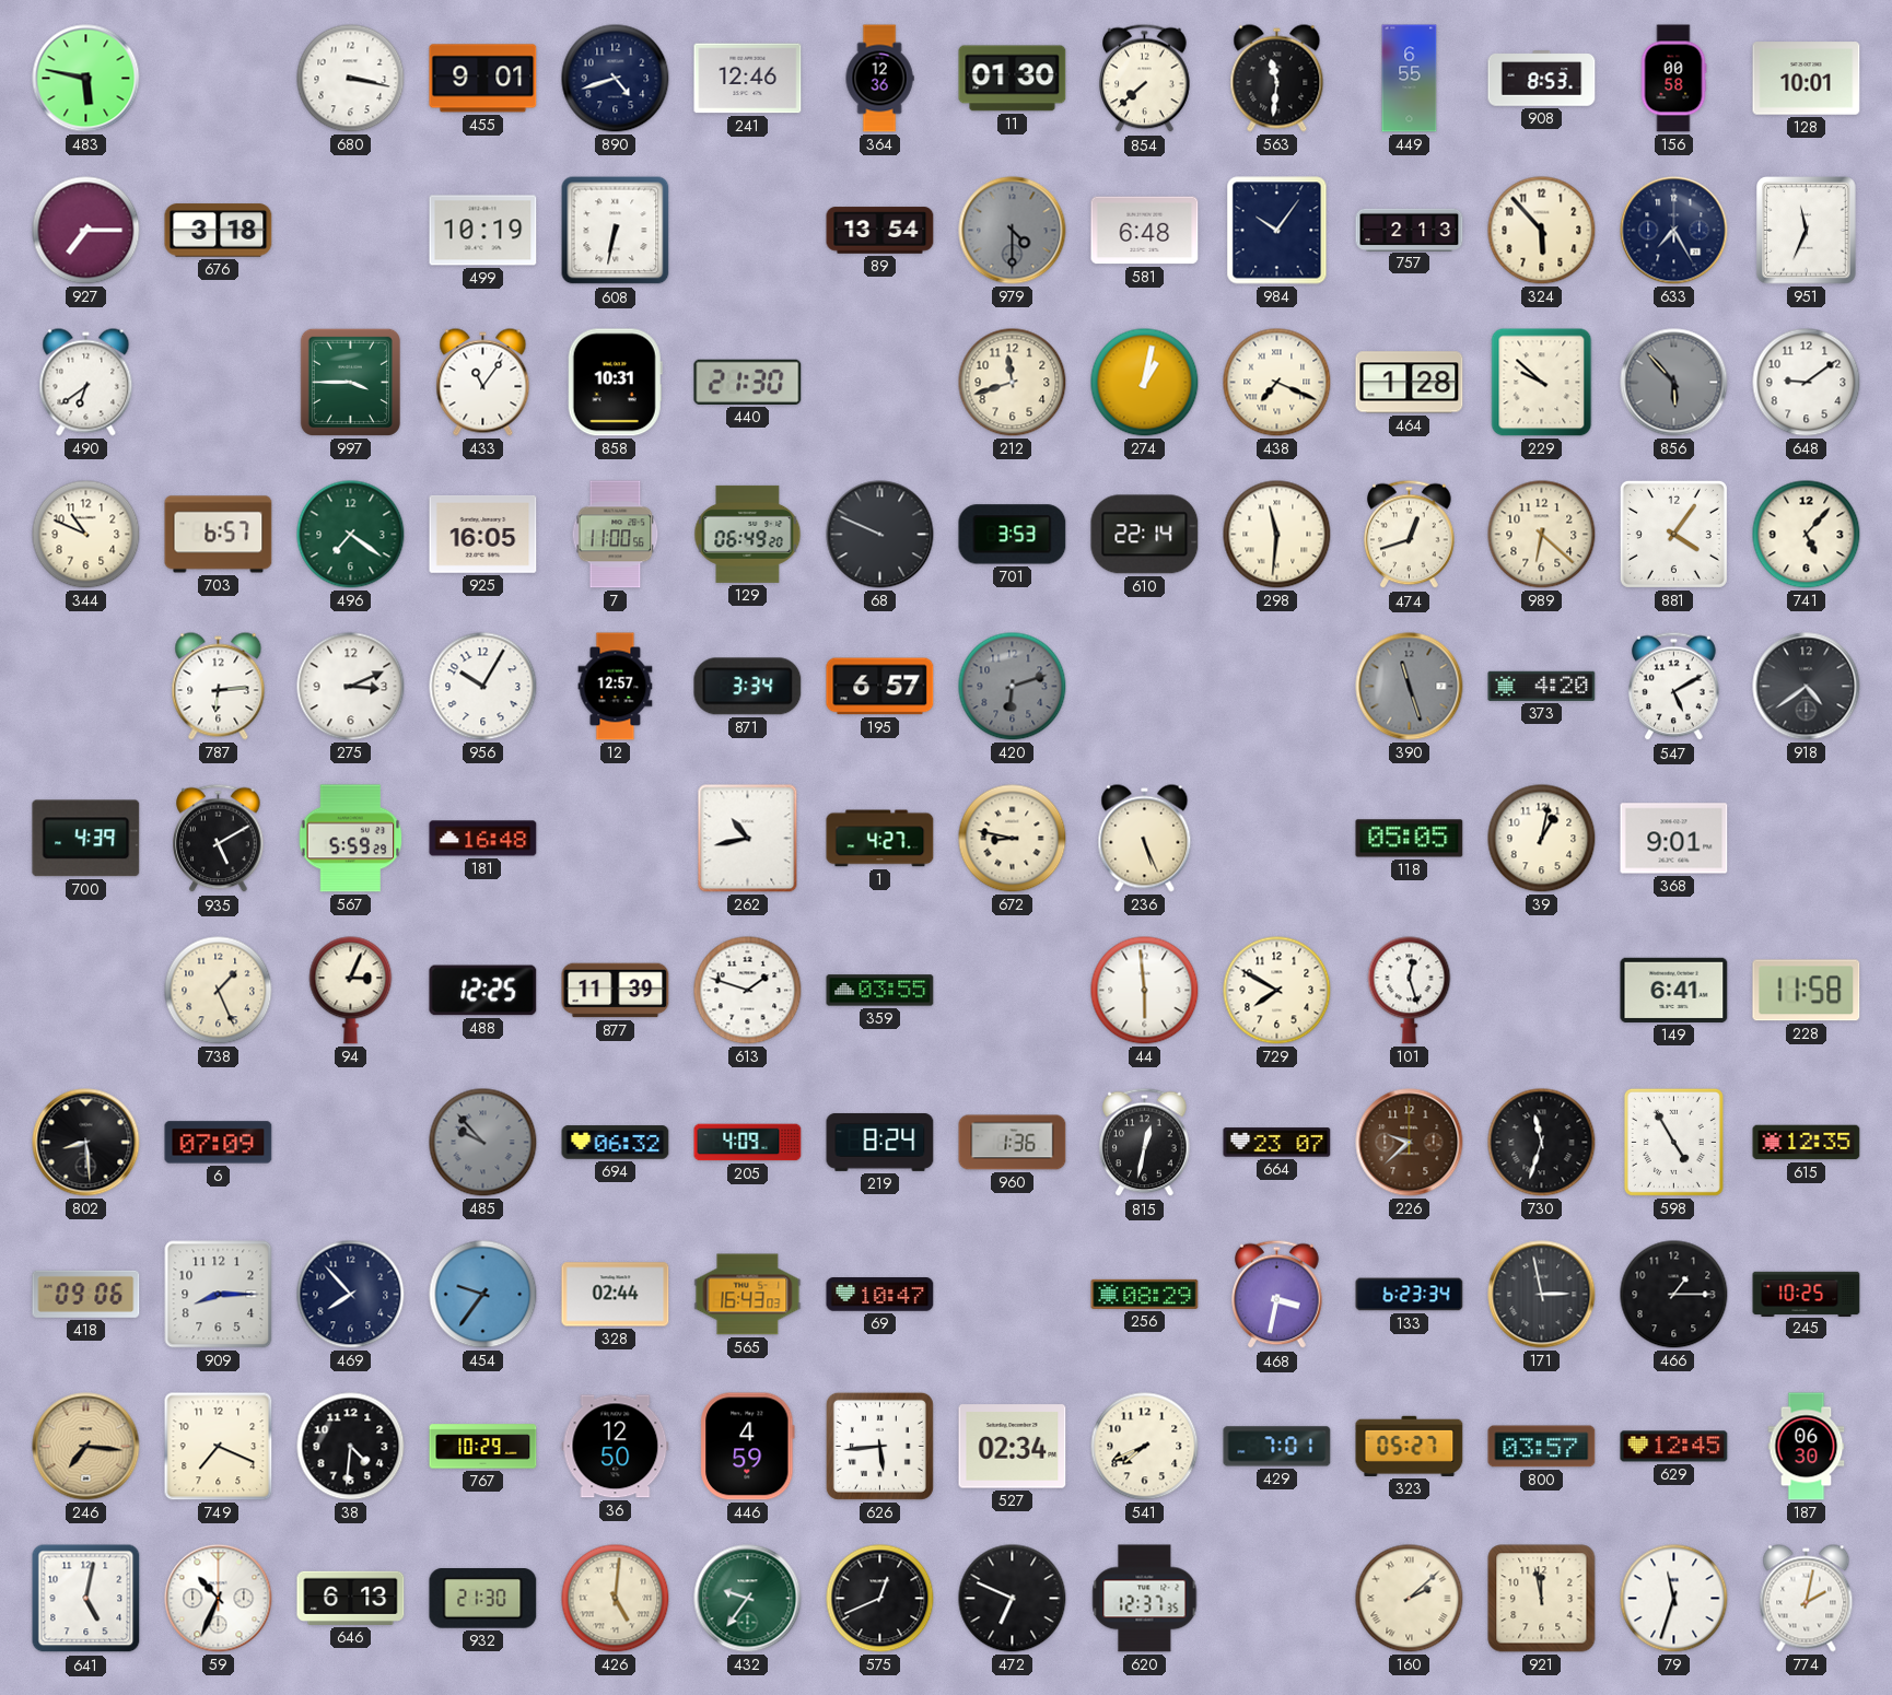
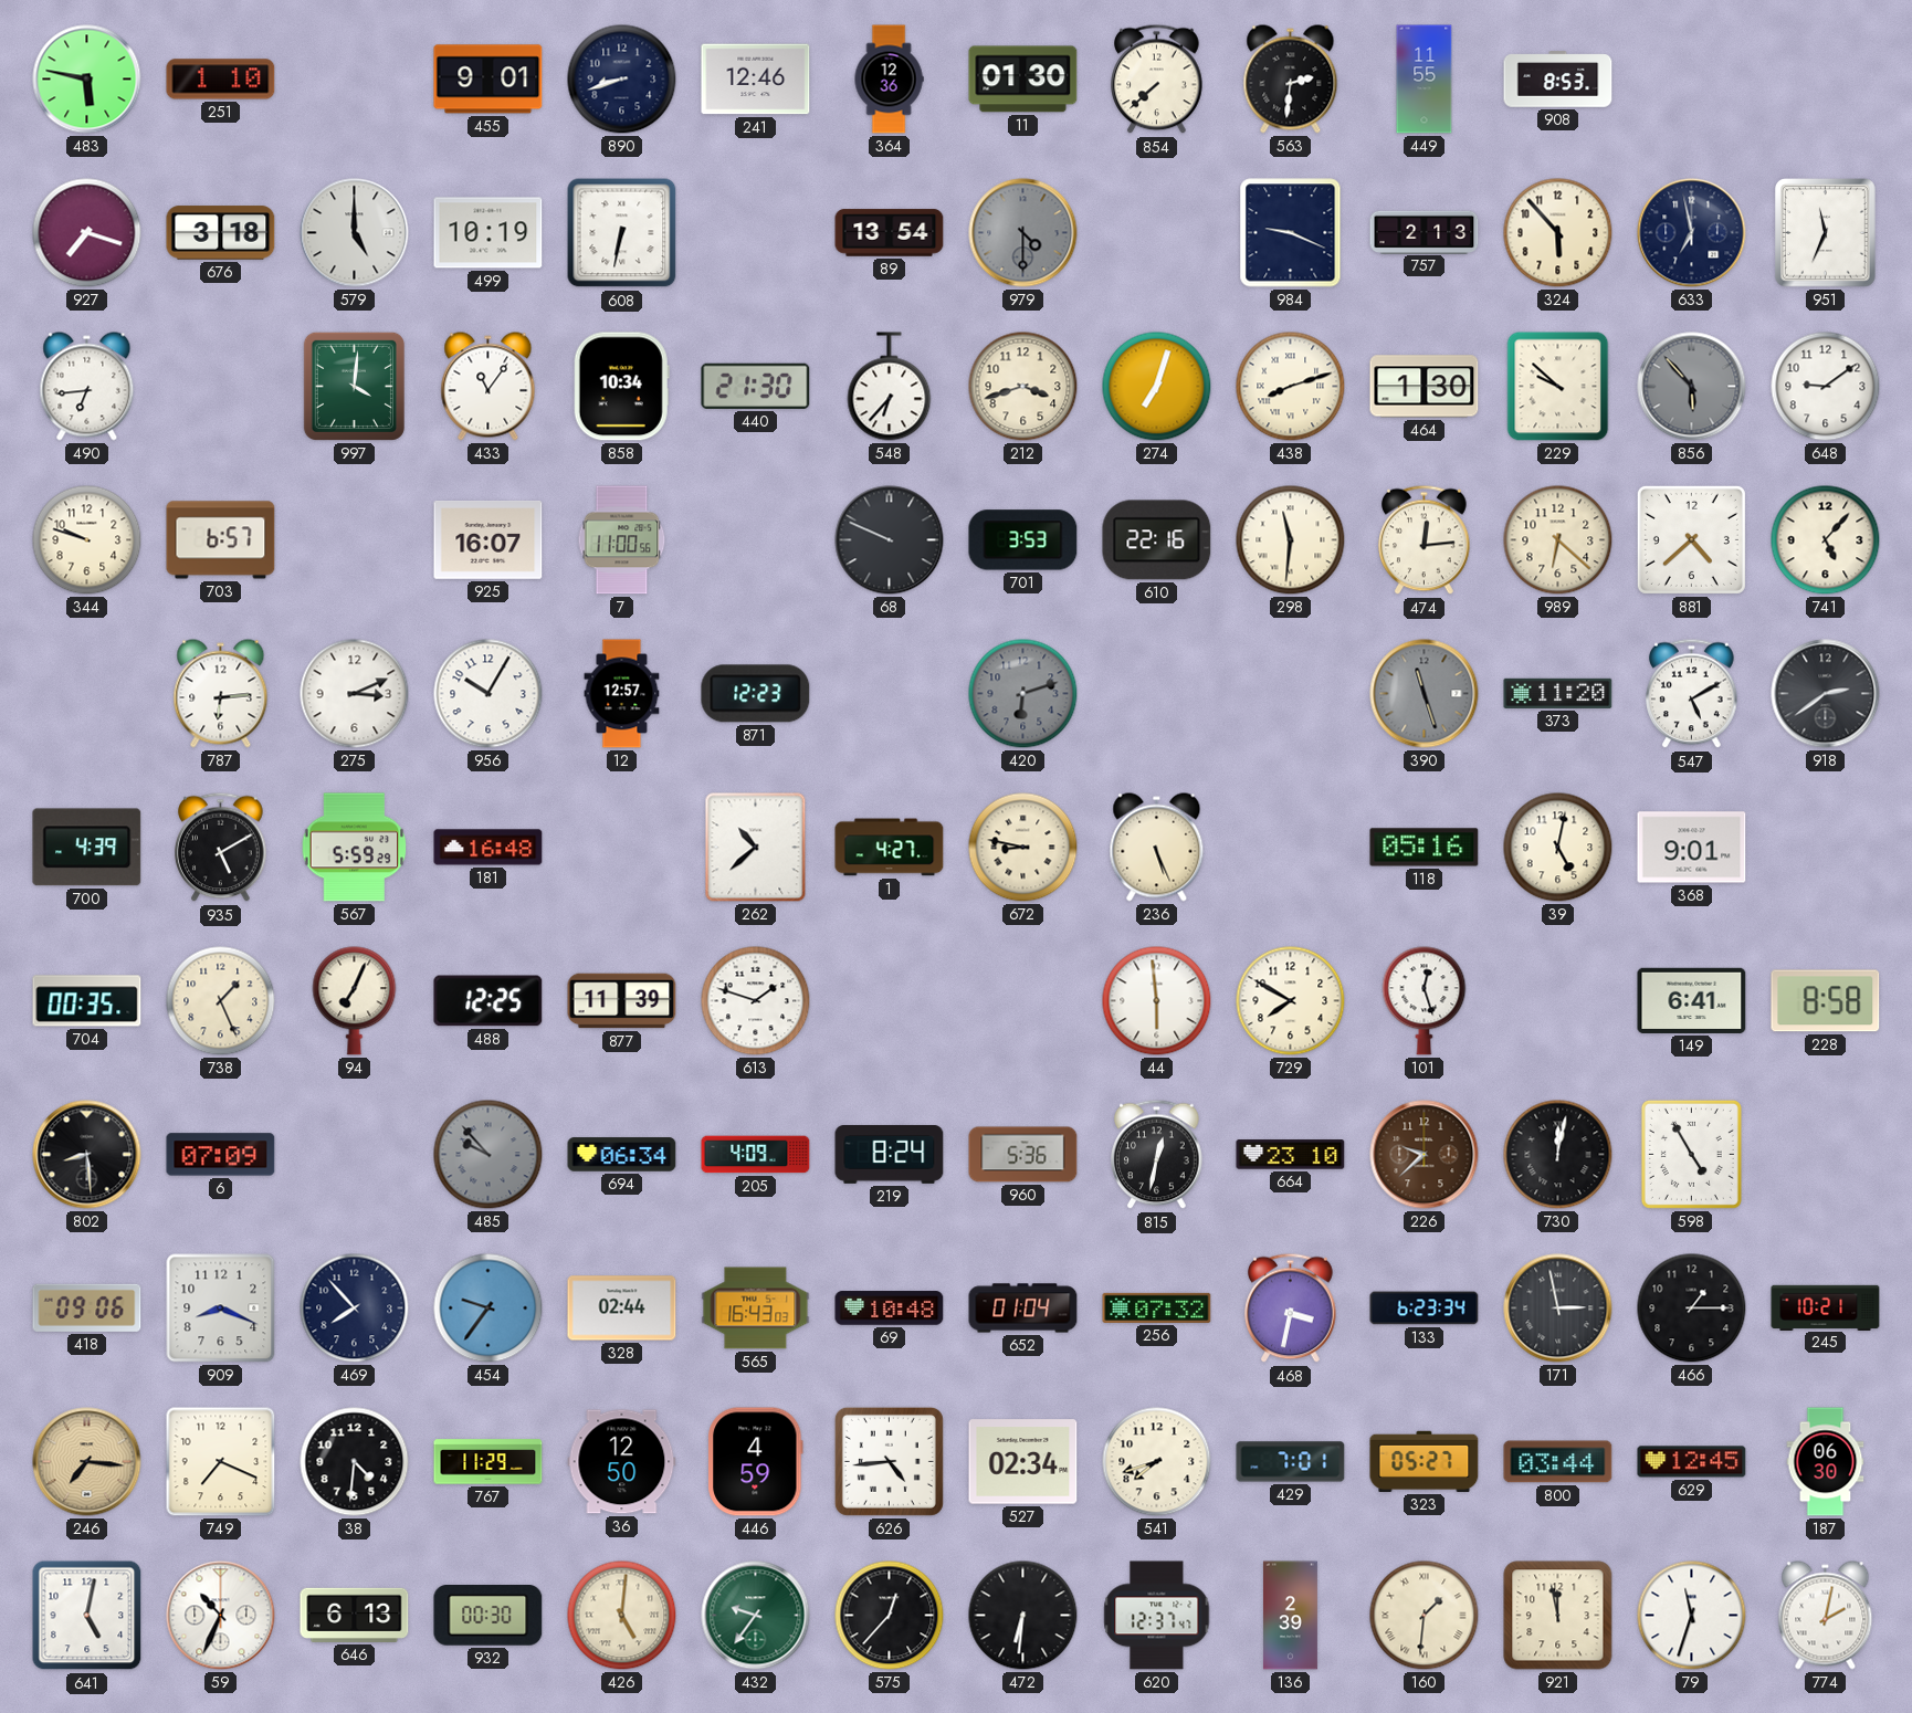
251: none -> 1:10 (221, 80)
680: 3:17 -> none (351, 79)
890: 4:42 -> 8:42 (622, 80)
563: 11:31 -> 2:31 (1291, 80)
449: 6:55 -> 11:55 (1425, 80)
156: 00:58 -> none (1673, 79)
128: 10:01 -> none (1807, 79)
927: 7:15 -> 7:18 (87, 233)
579: none -> 5:00 (355, 233)
581: 6:48 -> none (1145, 231)
984: 10:06 -> 9:19 (1291, 233)
633: 7:25 -> 6:58 (1692, 233)
490: 6:39 -> 6:44 (87, 387)
997: 3:45 -> 4:01 (354, 386)
858: 10:31 -> 10:34 (621, 387)
548: none -> 6:37 (890, 387)
212: 11:42 -> 3:42 (1023, 387)
274: 1:02 -> 7:03 (1157, 387)
438: 7:19 -> 8:12 (1291, 387)
464: 1:28 -> 1:30 (1425, 387)
344: 10:49 -> 9:48 (87, 540)
496: 7:21 -> none (351, 535)
925: 16:05 -> 16:07 (488, 539)
129: 06:49 -> none (748, 534)
610: 22:14 -> 22:16 (1157, 540)
474: 12:42 -> 12:14 (1425, 540)
881: 4:06 -> 4:38 (1691, 539)
871: 3:34 -> 12:23 (756, 694)
195: 6:57 -> none (880, 687)
373: 4:20 -> 11:20 (1558, 693)
918: 4:39 -> 2:39 (1826, 694)
262: 10:43 -> 10:38 (756, 848)
118: 05:05 -> 05:16 (1425, 848)
39: 1:02 -> 5:02 (1558, 848)
704: none -> 00:35 (87, 1001)
94: 3:04 -> 7:04 (355, 1001)
359: 03:55 -> none (880, 991)
228: 11:58 -> 8:58 (1826, 1001)
694: 06:32 -> 06:34 (622, 1155)
960: 1:36 -> 5:36 (1023, 1155)
664: 23:07 -> 23:10 (1291, 1155)
730: 11:33 -> 12:02 (1558, 1155)
615: 12:35 -> none (1807, 1143)
909: 8:15 -> 8:19 (221, 1309)
69: 10:47 -> 10:48 (890, 1309)
652: none -> 01:04 (1023, 1309)
256: 08:29 -> 07:32 (1157, 1307)
245: 10:25 -> 10:21 (1826, 1307)
767: 10:29 -> 11:29 (488, 1462)
626: 5:44 -> 4:44 (889, 1461)
541: 7:41 -> 7:42 (1157, 1462)
800: 03:57 -> 03:44 (1558, 1462)
932: 21:30 -> 00:30 (488, 1616)
575: 12:41 -> 12:37 (890, 1616)
472: 6:49 -> 6:31 (1023, 1616)
620: 12:37:35 -> 12:37:47 (1157, 1616)
136: none -> 2:39 (1290, 1616)
160: 2:08 -> 1:31 (1425, 1616)
